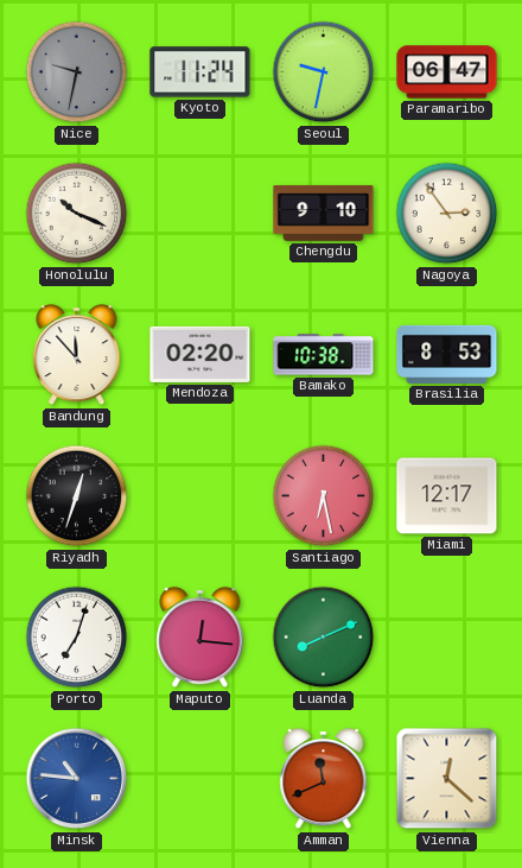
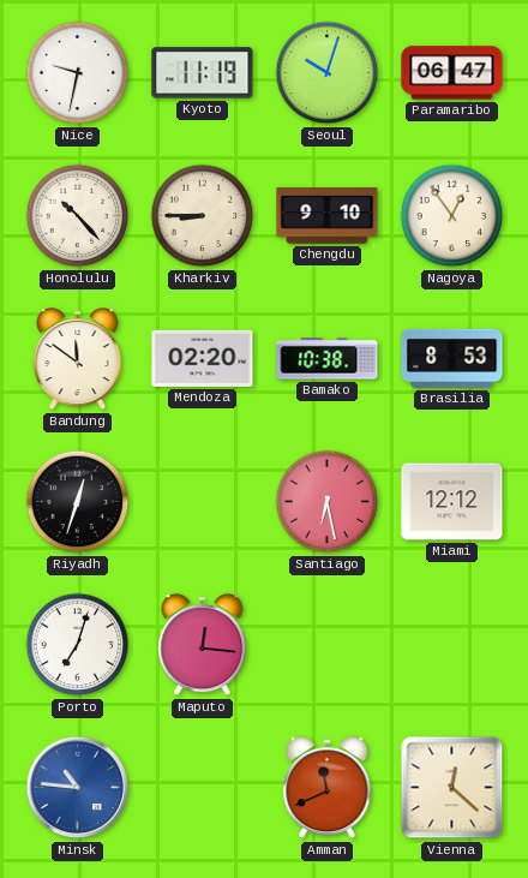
Nice dial: grey -> white (78, 73)
Kyoto: 11:24 -> 11:19 (203, 73)
Seoul: 9:32 -> 10:03 (328, 73)
Honolulu: 10:19 -> 10:23 (78, 216)
Kharkiv: none -> 8:45 (203, 216)
Nagoya: 2:54 -> 12:54 (452, 216)
Bandung: 11:53 -> 11:51 (78, 359)
Miami: 12:17 -> 12:12 (452, 502)
Luanda: 8:11 -> none (324, 638)
